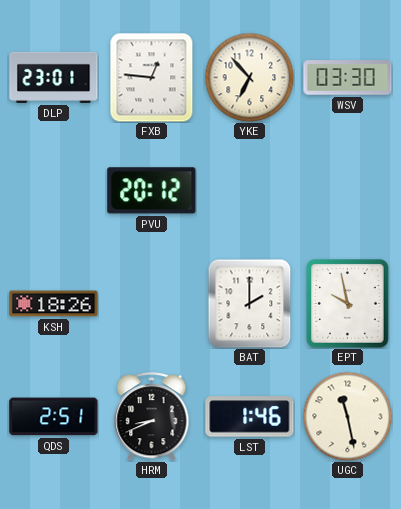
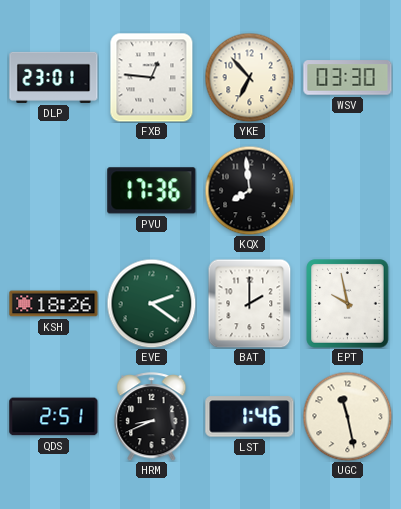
PVU: 20:12 -> 17:36 (152, 191)
KQX: none -> 7:59 (249, 190)
EVE: none -> 2:21 (151, 303)
